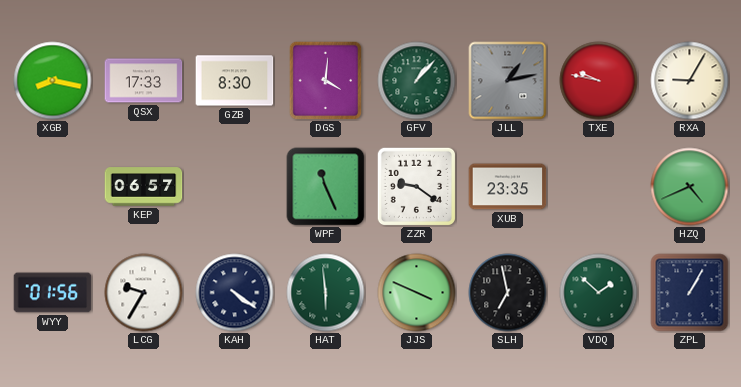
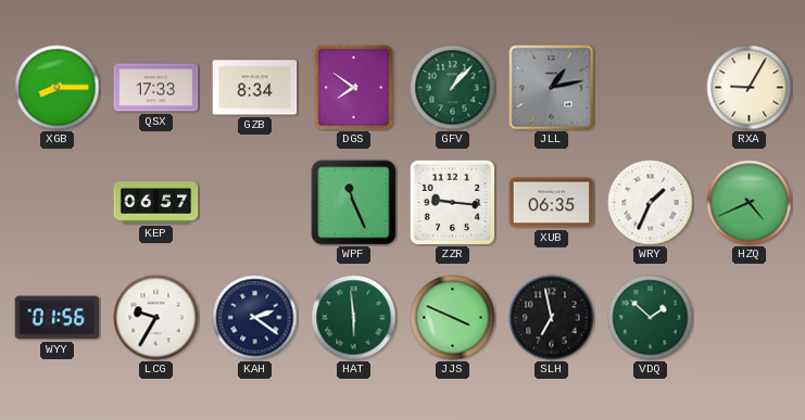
XGB: 8:17 -> 8:15 (58, 88)
GZB: 8:30 -> 8:34 (255, 88)
DGS: 4:01 -> 7:51 (354, 87)
TXE: 9:47 -> none (599, 81)
ZZR: 9:21 -> 9:16 (452, 202)
XUB: 23:35 -> 06:35 (552, 203)
WRY: none -> 1:34 (651, 203)
KAH: 4:21 -> 2:21 (255, 318)
ZPL: 1:05 -> none (690, 293)
